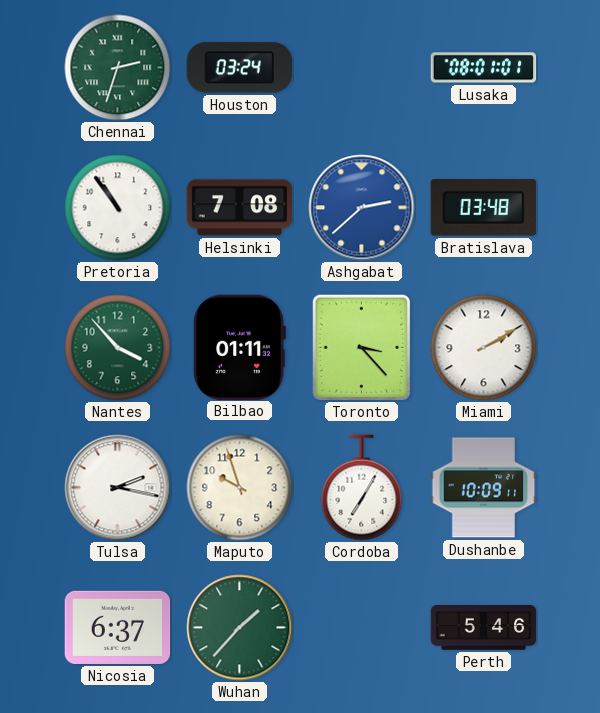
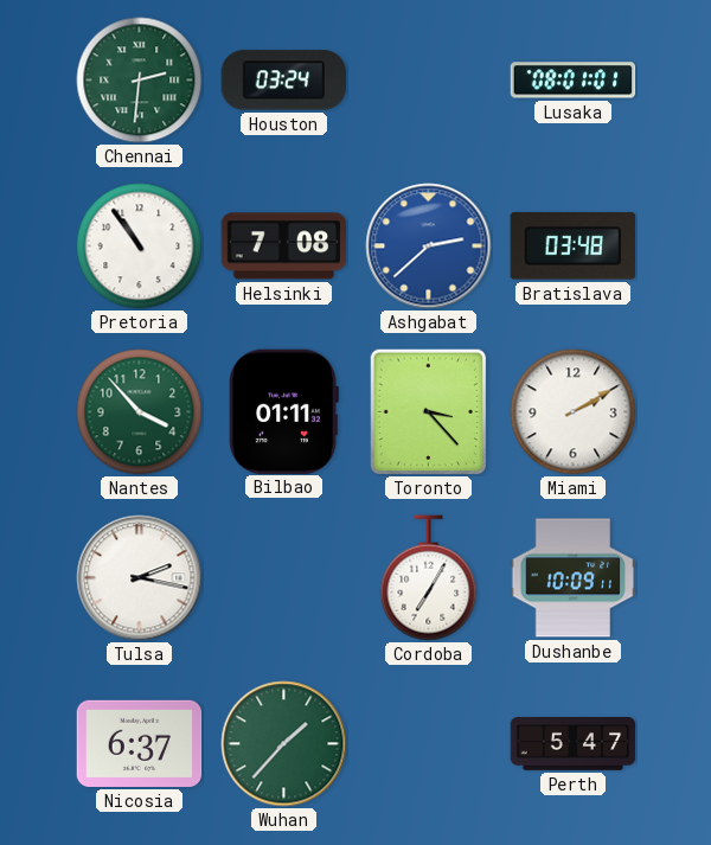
Chennai: 2:33 -> 2:31 (140, 81)
Maputo: 9:57 -> none (240, 488)
Perth: 5:46 -> 5:47 (574, 744)
